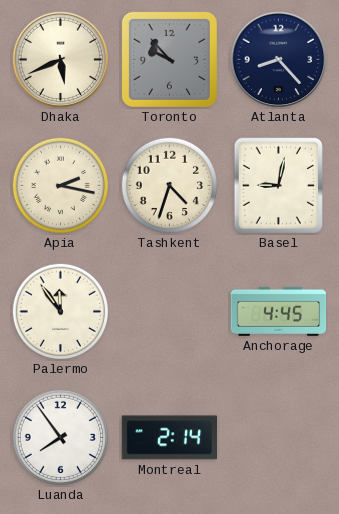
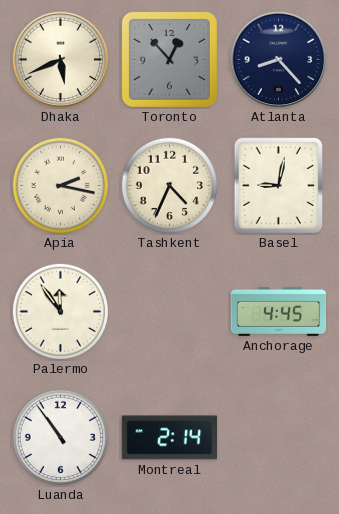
Toronto: 9:53 -> 12:53 (169, 59)
Tashkent: 4:33 -> 4:34 (169, 185)
Luanda: 7:54 -> 10:54 (60, 437)
